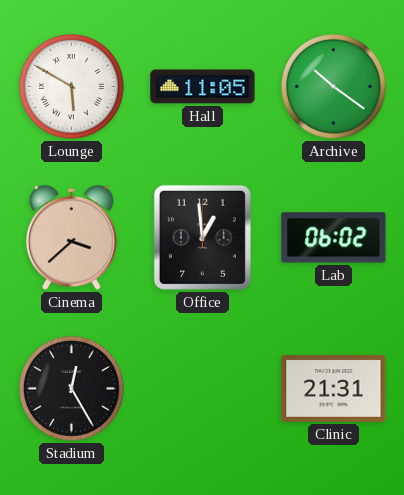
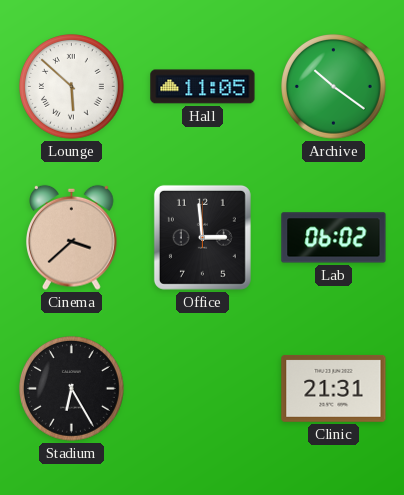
Lounge: 5:50 -> 5:52 (72, 87)
Office: 12:59 -> 2:59 (202, 237)
Stadium: 12:25 -> 6:25 (72, 389)
